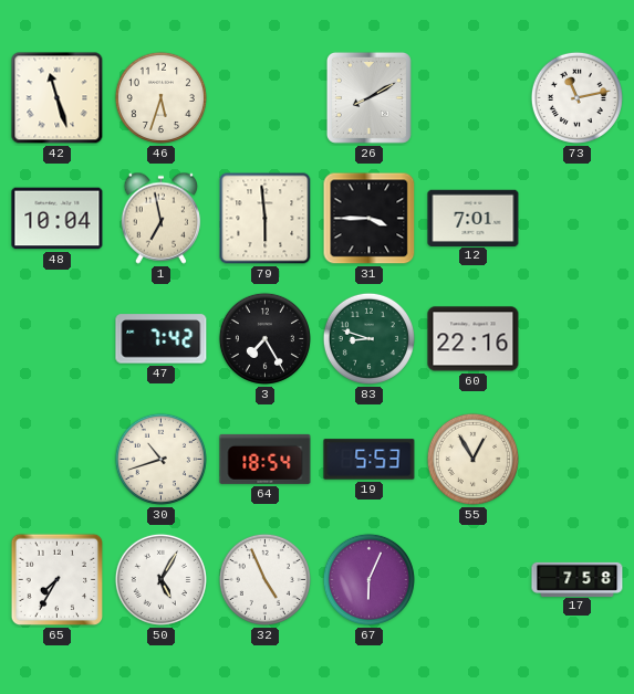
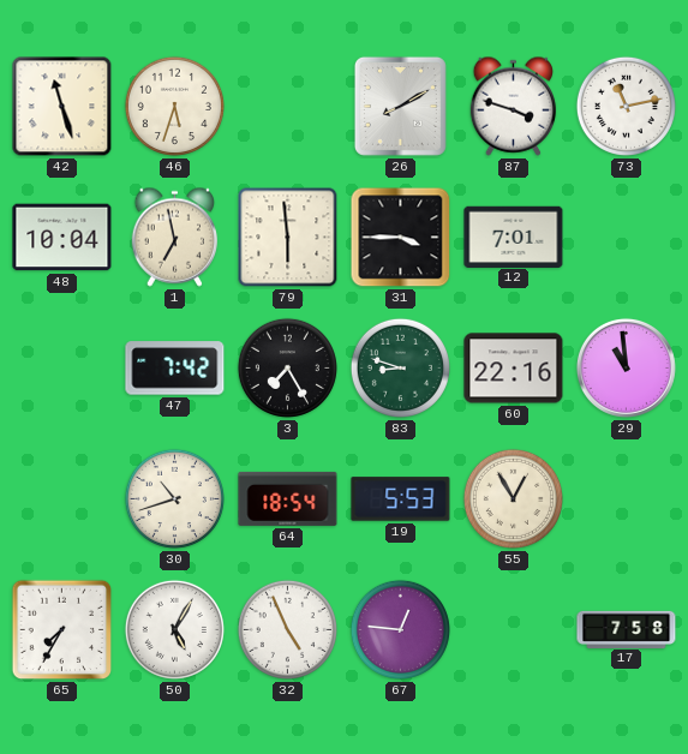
87: none -> 3:48 (514, 106)
29: none -> 10:59 (626, 367)
67: 6:04 -> 12:46 (400, 629)
